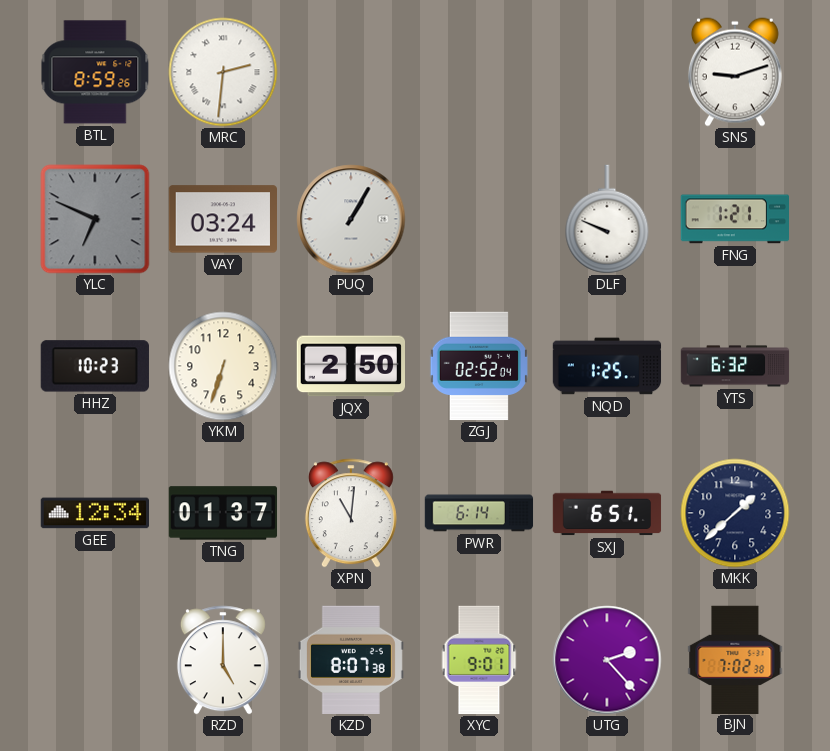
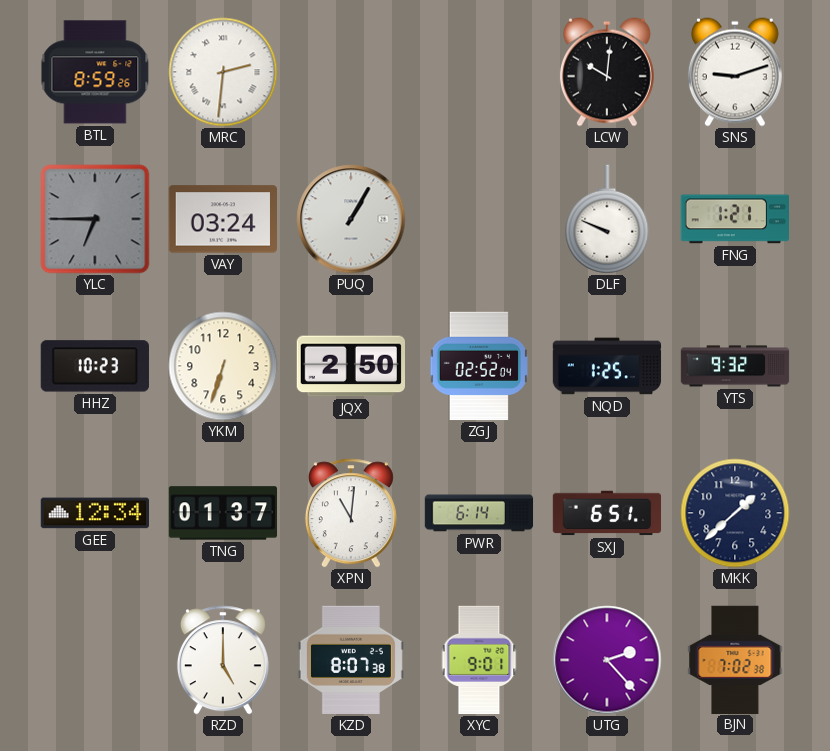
LCW: none -> 10:01 (607, 72)
YLC: 6:49 -> 6:45 (95, 219)
YTS: 6:32 -> 9:32 (735, 366)
